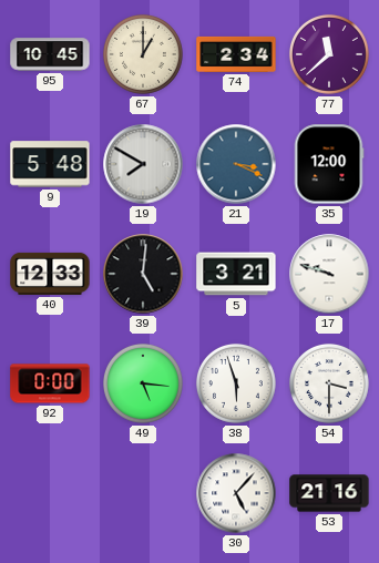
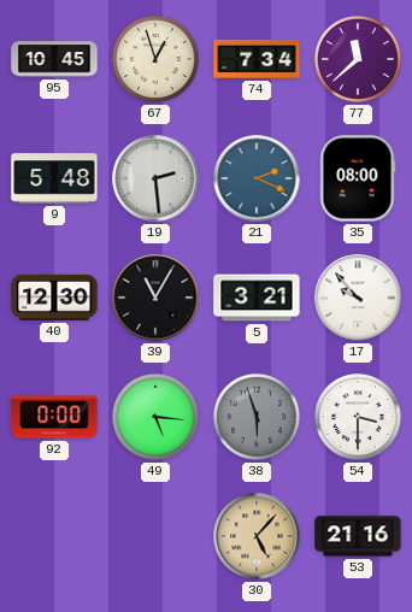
67: 1:00 -> 12:57 (155, 59)
74: 2:34 -> 7:34 (257, 59)
19: 7:50 -> 2:29 (155, 178)
21: 3:19 -> 2:19 (257, 178)
35: 12:00 -> 08:00 (358, 178)
40: 12:33 -> 12:30 (54, 298)
39: 5:01 -> 11:05 (155, 298)
17: 9:48 -> 9:53 (358, 298)
38 dial: white -> grey (257, 417)
30 dial: white -> champagne (257, 536)
